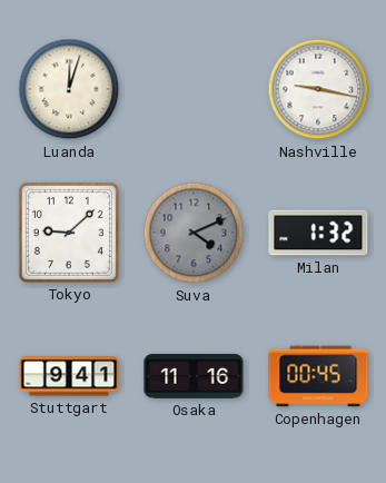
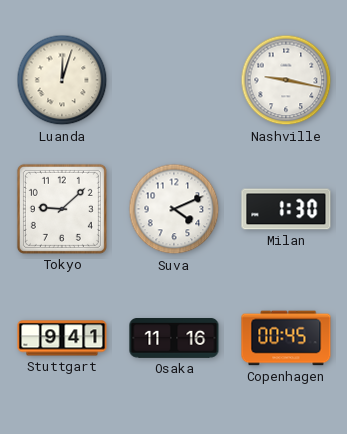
Suva dial: grey -> white (174, 209)
Milan: 1:32 -> 1:30 (286, 209)
